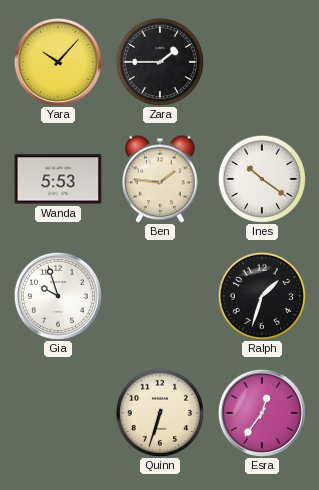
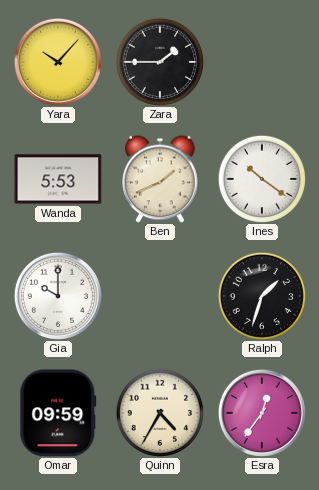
Ben: 1:46 -> 1:41 (160, 179)
Gia: 9:57 -> 10:00 (58, 296)
Omar: none -> 09:59 (58, 413)
Quinn: 6:33 -> 4:35 (160, 413)
